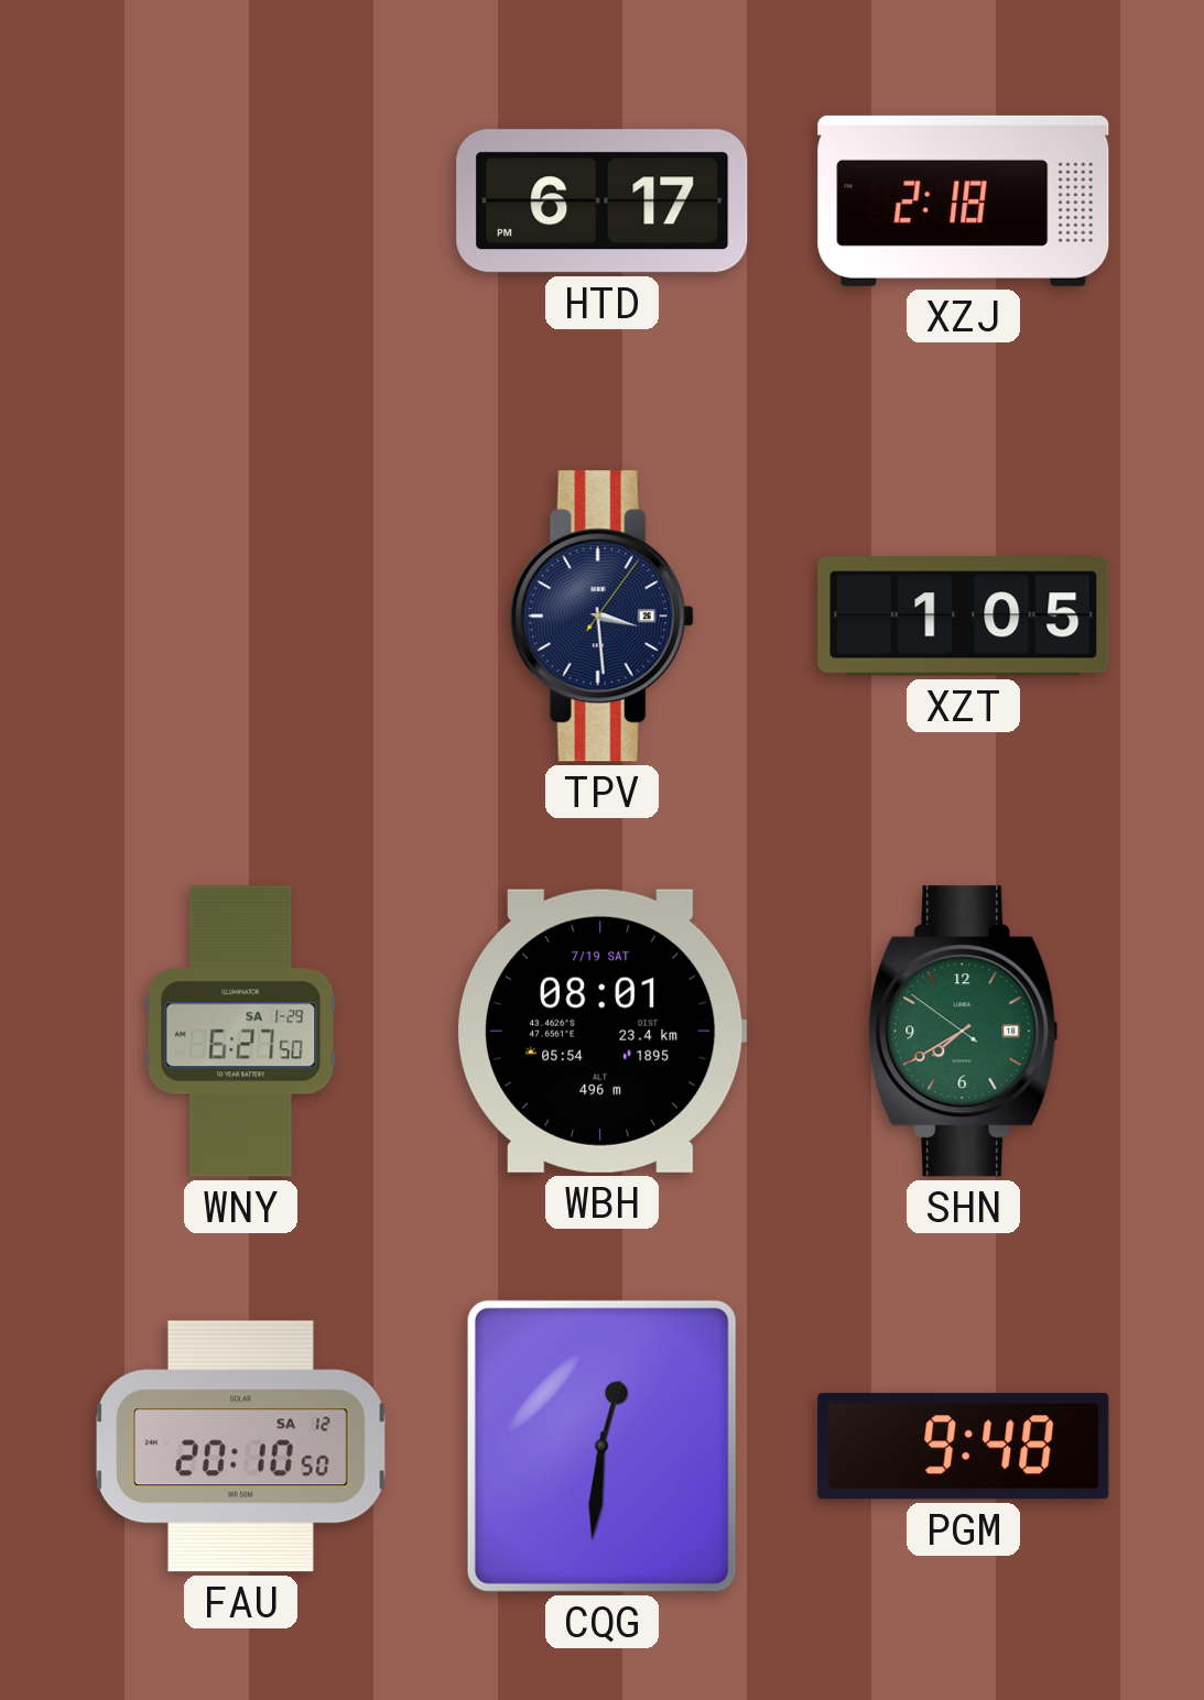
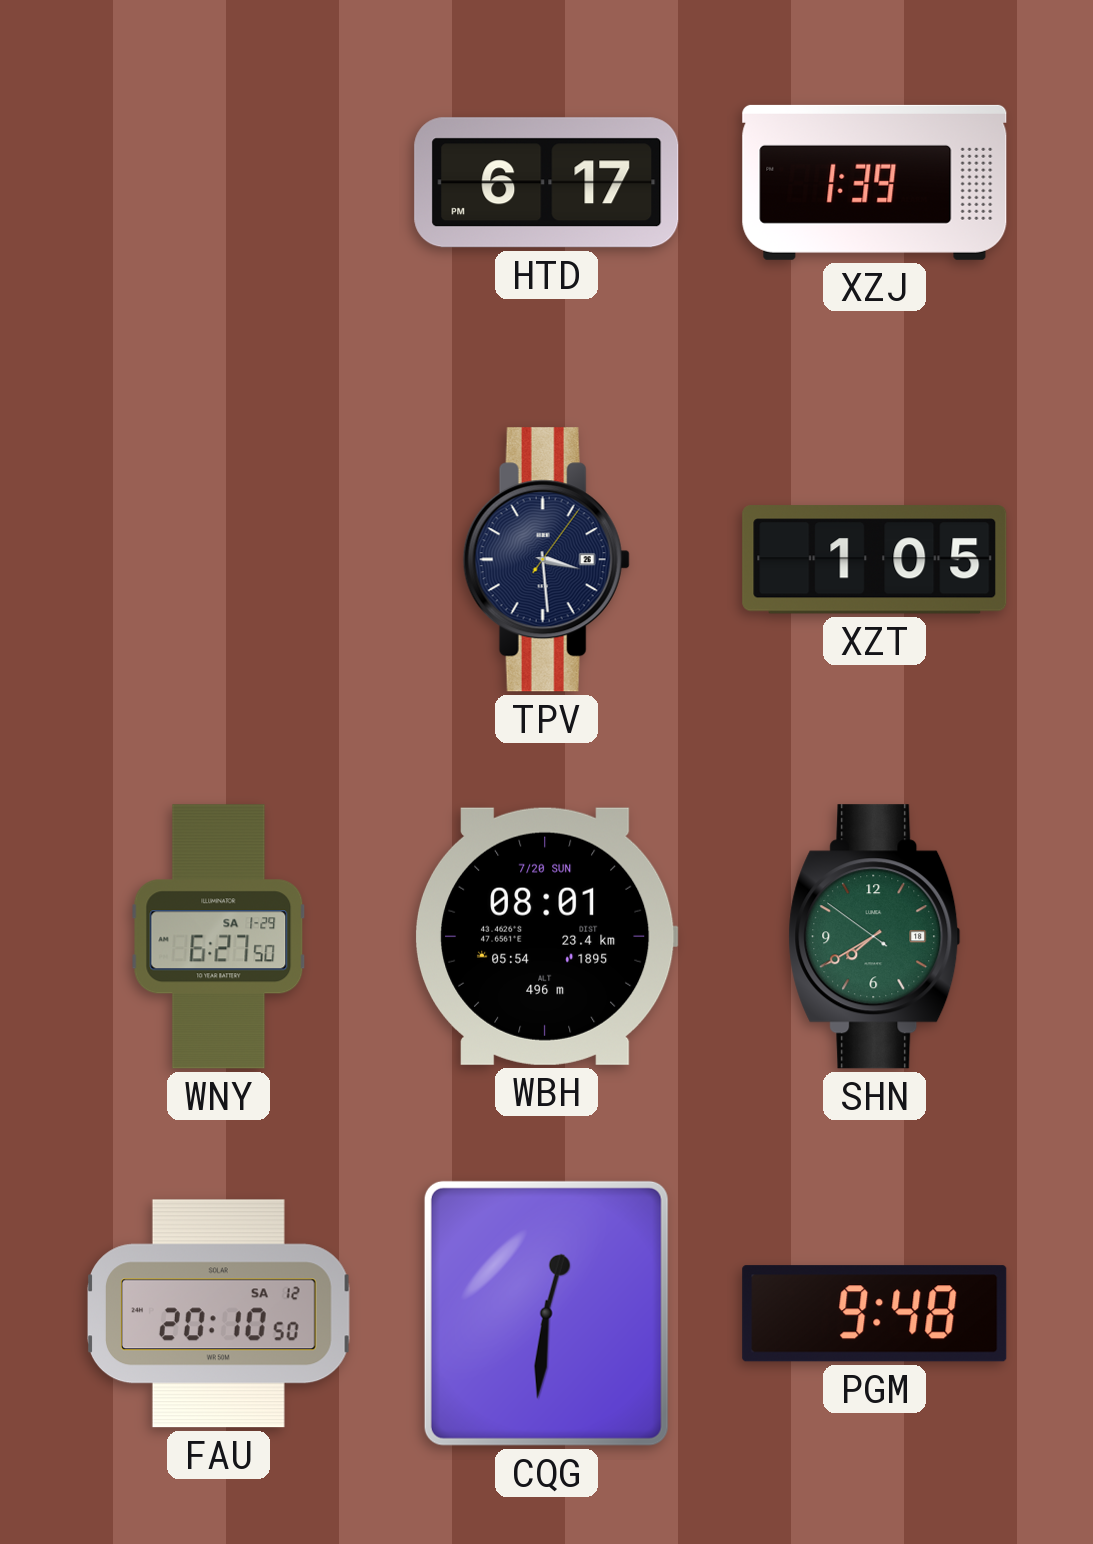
XZJ: 2:18 -> 1:39 (875, 182)
WBH date: 7/19 SAT -> 7/20 SUN (547, 936)
